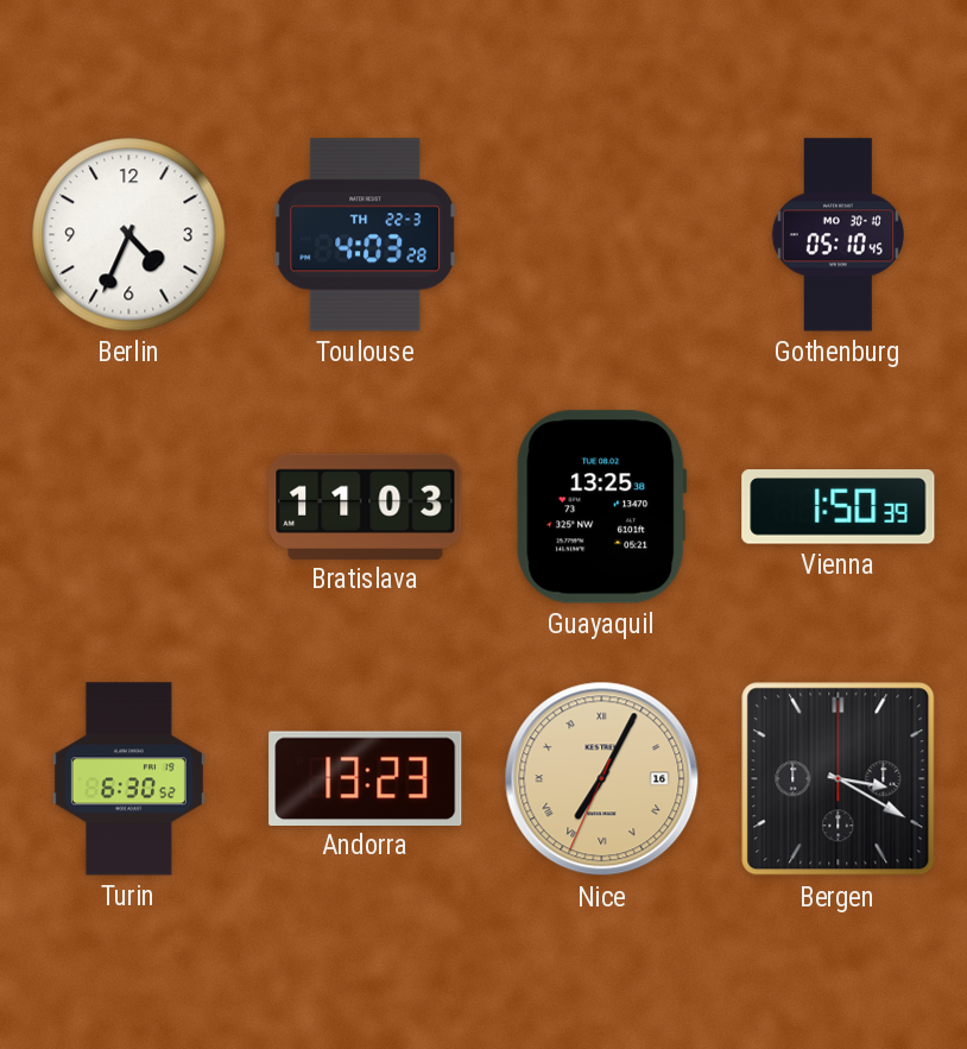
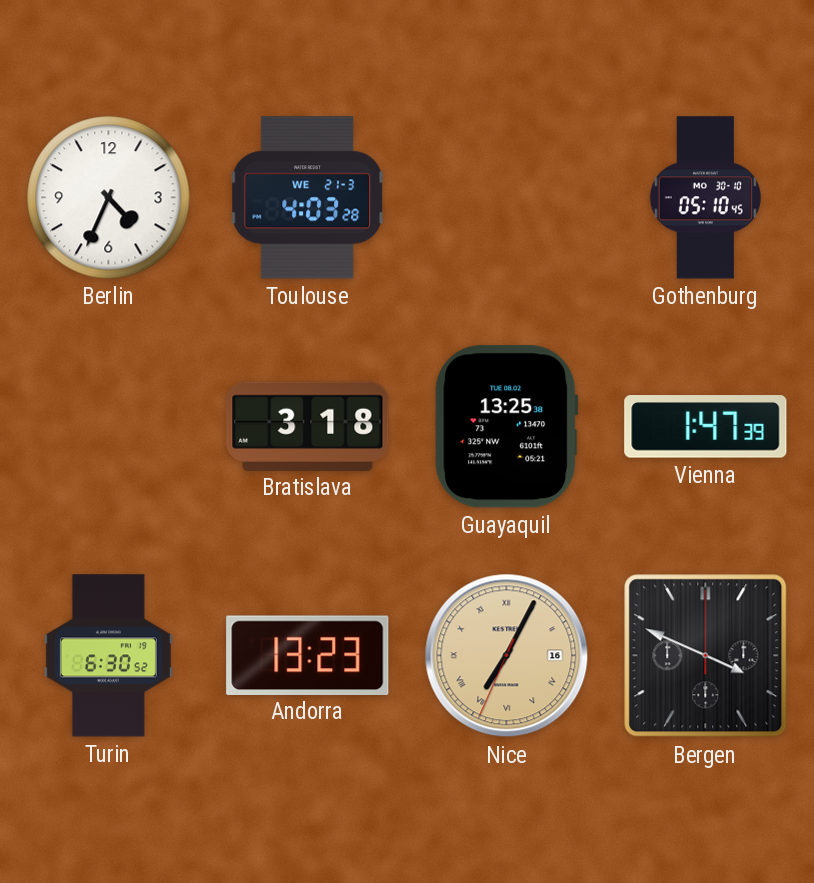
Toulouse date: TH 22-3 -> WE 21-3 (307, 198)
Bratislava: 11:03 -> 3:18 (308, 426)
Vienna: 1:50 -> 1:47 (706, 427)
Bergen: 3:20 -> 3:49 (706, 656)
